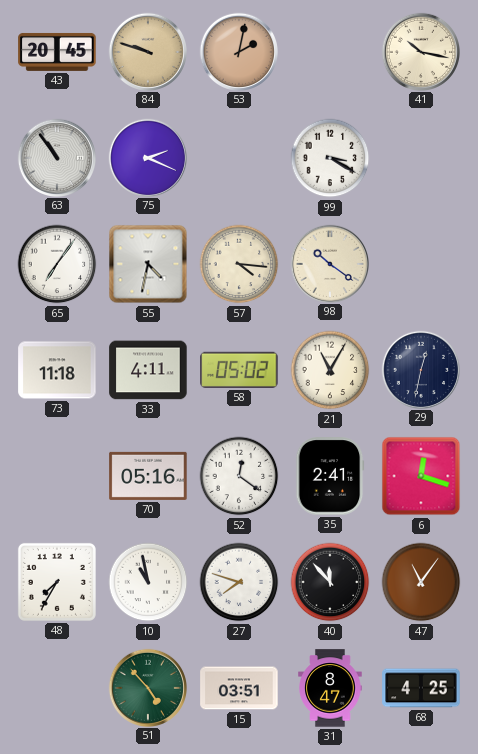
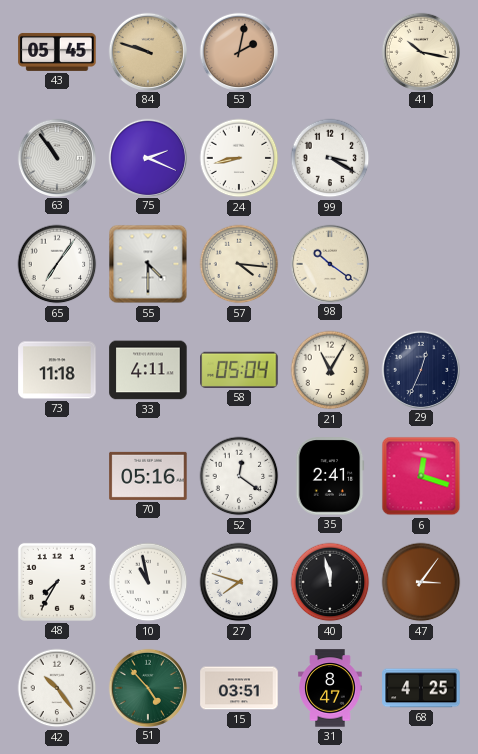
43: 20:45 -> 05:45 (57, 52)
24: none -> 8:43 (239, 158)
55: 4:32 -> 4:30 (148, 264)
58: 05:02 -> 05:04 (239, 370)
29: 12:32 -> 12:34 (420, 369)
40: 11:53 -> 11:58 (330, 582)
47: 11:06 -> 3:06 (421, 582)
42: none -> 10:24 (57, 688)
